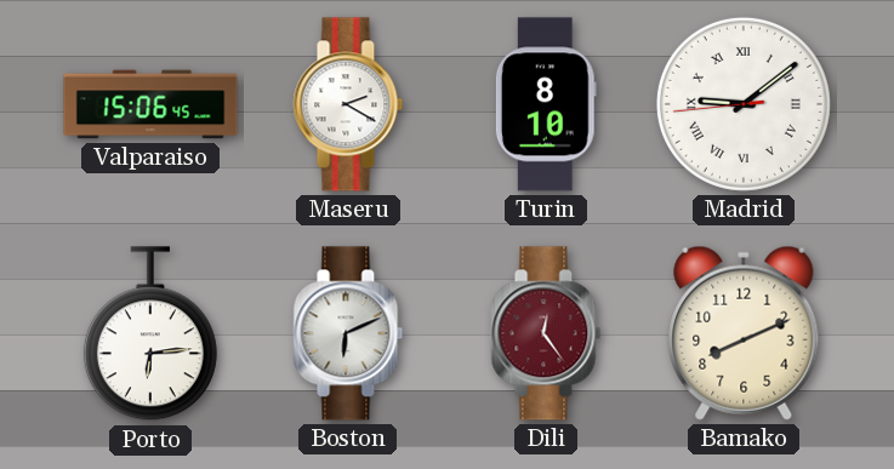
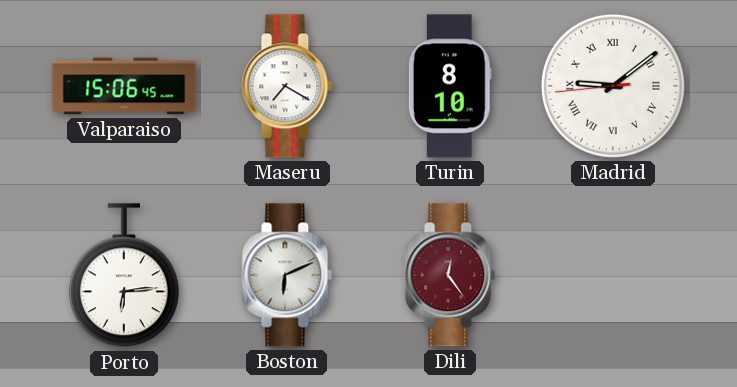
Maseru: 2:20 -> 7:20 (287, 86)
Bamako: 8:11 -> none (744, 333)
